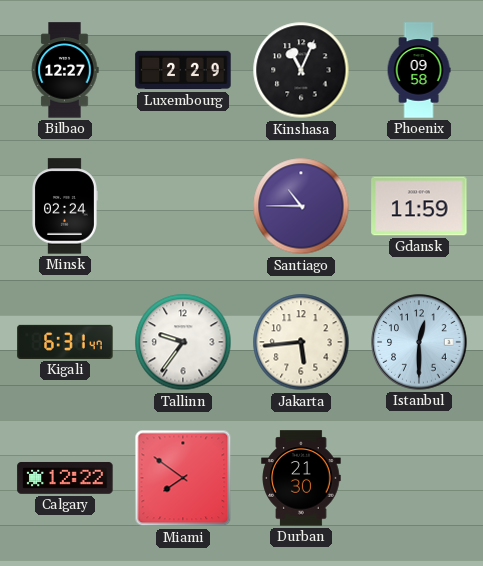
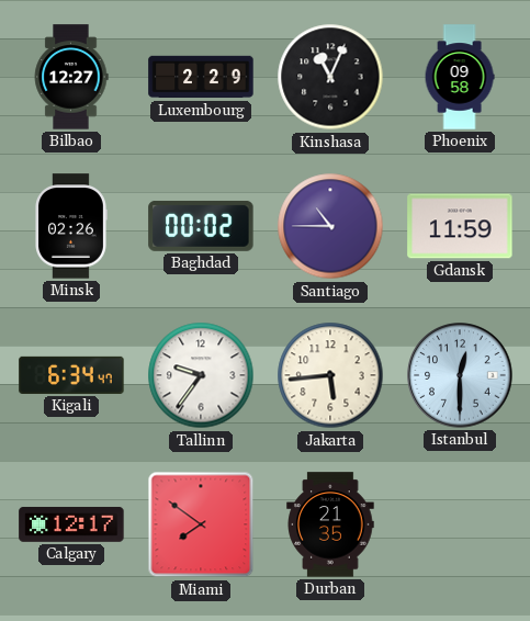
Minsk: 02:24 -> 02:26 (71, 226)
Baghdad: none -> 00:02 (201, 226)
Kigali: 6:31 -> 6:34 (71, 375)
Calgary: 12:22 -> 12:17 (71, 524)
Durban: 21:30 -> 21:35 (330, 524)
